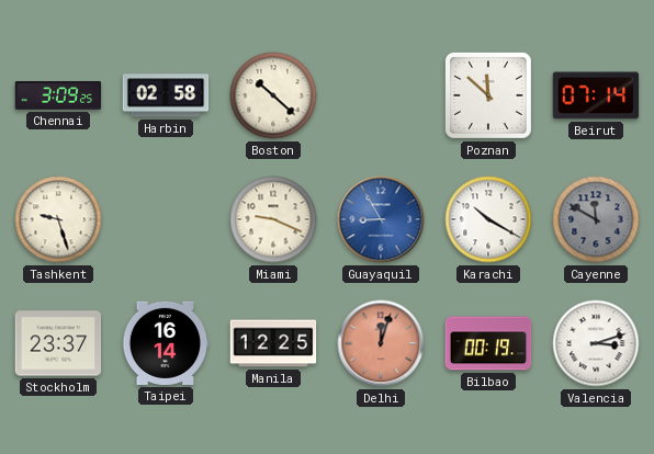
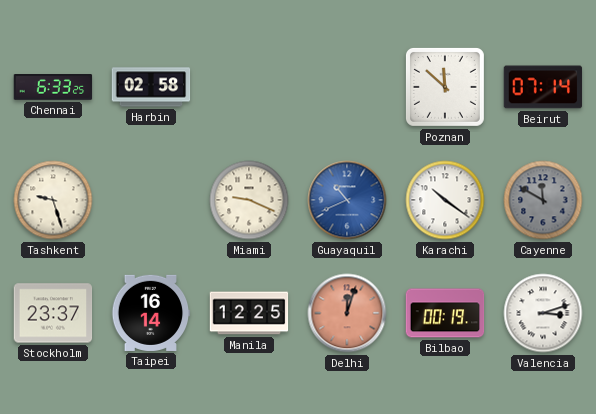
Chennai: 3:09 -> 6:33 (53, 87)
Boston: 10:22 -> none (273, 95)
Guayaquil: 8:55 -> 10:41 (347, 200)
Karachi: 10:20 -> 10:21 (445, 200)
